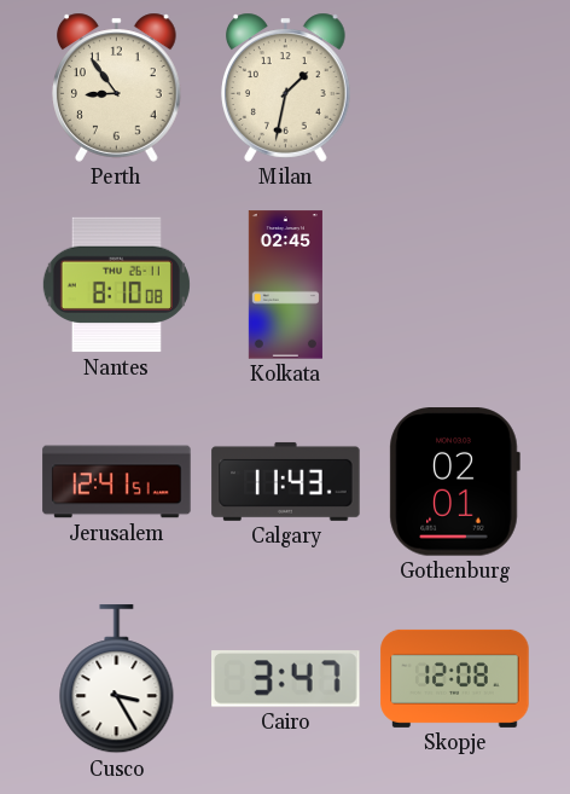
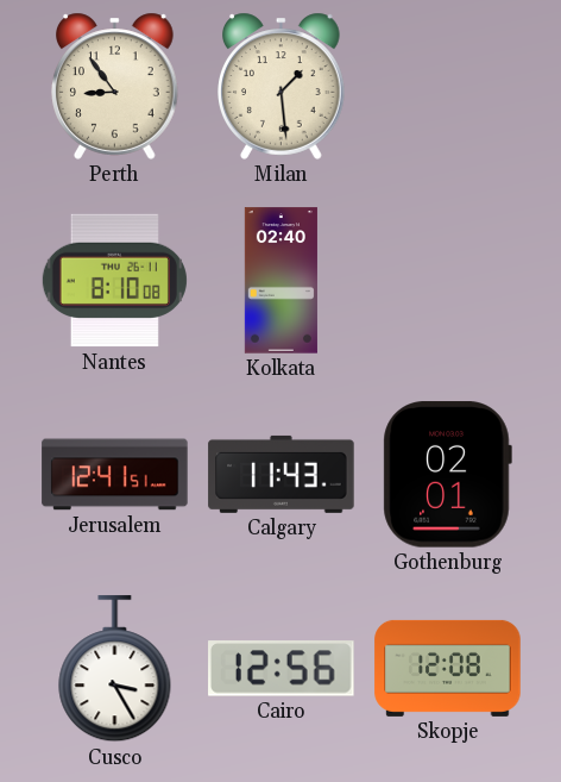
Milan: 1:32 -> 1:29 (282, 86)
Kolkata: 02:45 -> 02:40 (280, 281)
Cairo: 3:47 -> 12:56 (282, 669)
